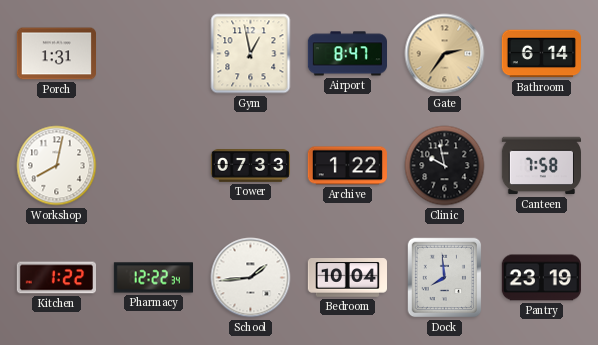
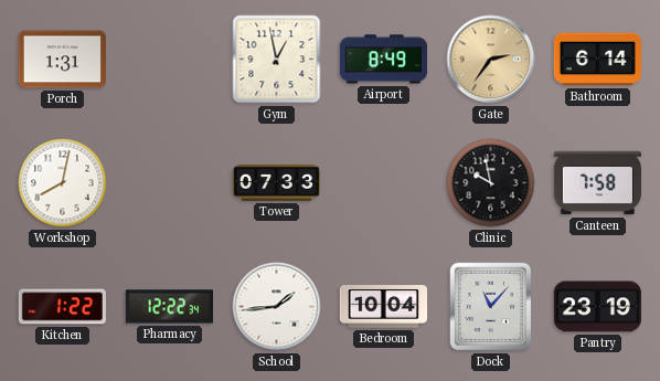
Airport: 8:47 -> 8:49 (383, 60)
Archive: 1:22 -> none (347, 166)
Dock: 7:59 -> 11:07 (491, 307)
